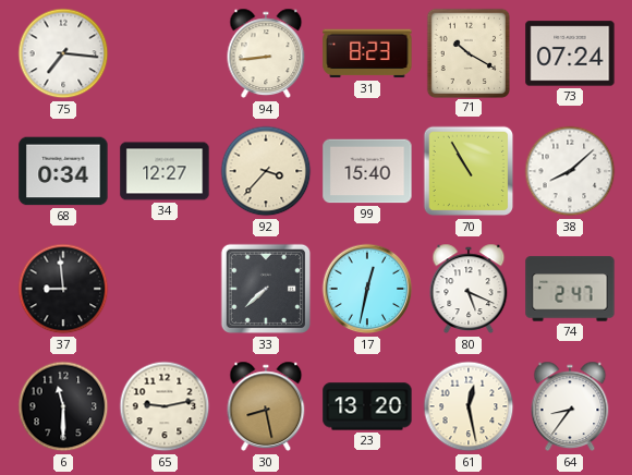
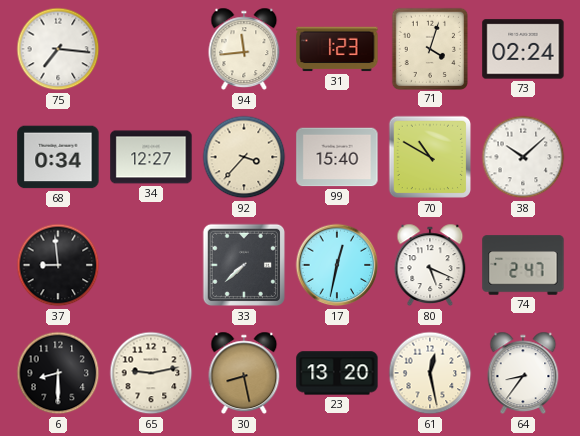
94: 8:44 -> 11:44 (244, 49)
31: 8:23 -> 1:23 (337, 49)
71: 10:20 -> 4:03 (429, 48)
73: 07:24 -> 02:24 (523, 49)
70: 10:55 -> 10:50 (430, 157)
38: 8:08 -> 10:08 (523, 157)
6: 11:30 -> 8:30 (58, 373)
